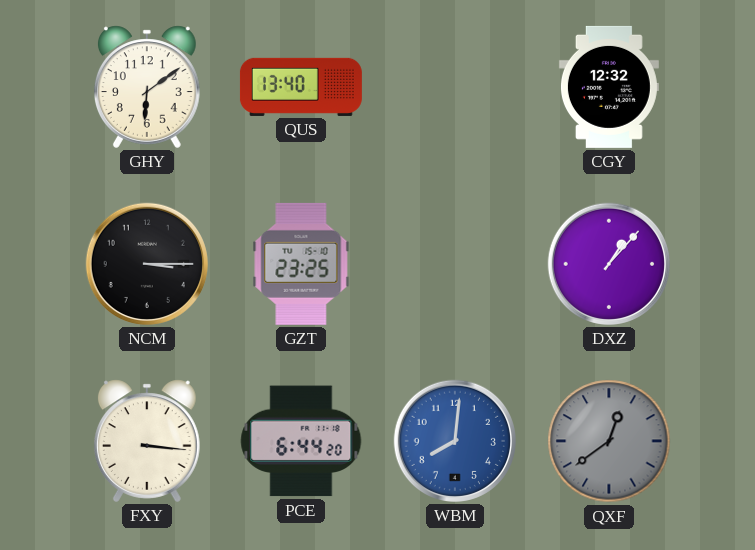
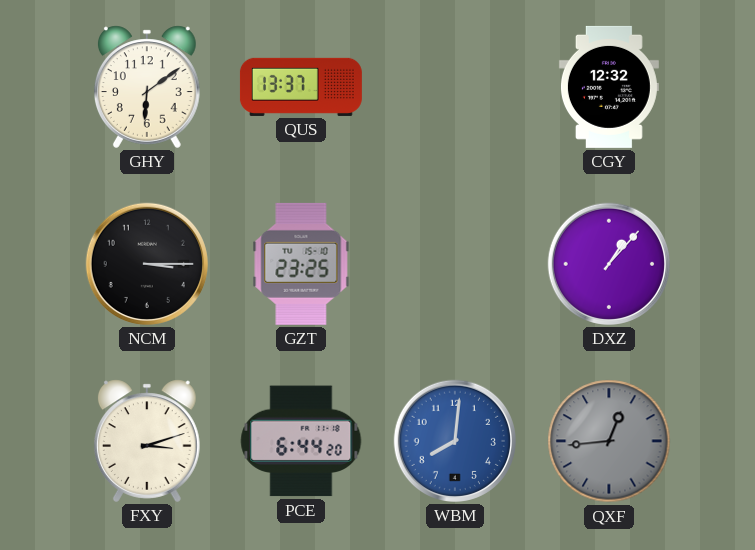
QUS: 13:40 -> 13:37 (301, 87)
FXY: 3:16 -> 3:12 (147, 441)
QXF: 12:39 -> 12:44 (609, 441)
